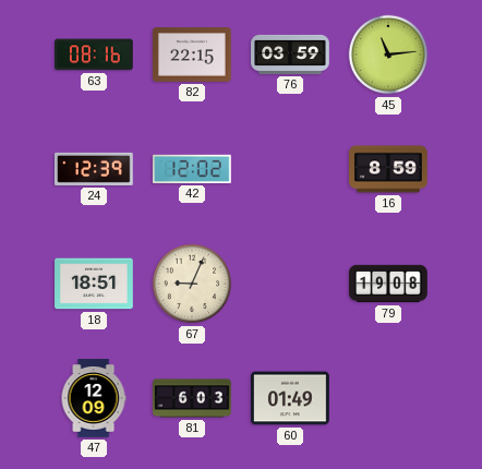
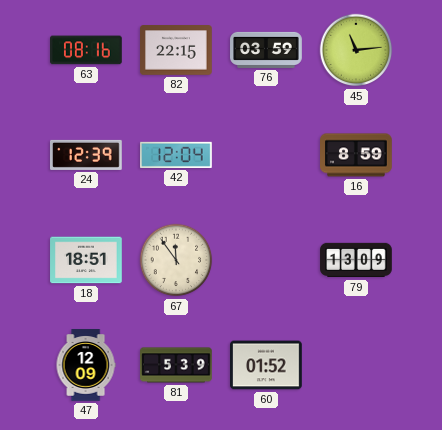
42: 12:02 -> 12:04 (177, 155)
67: 9:04 -> 11:54 (176, 260)
79: 19:08 -> 13:09 (356, 260)
81: 6:03 -> 5:39 (176, 365)
60: 01:49 -> 01:52 (266, 365)
